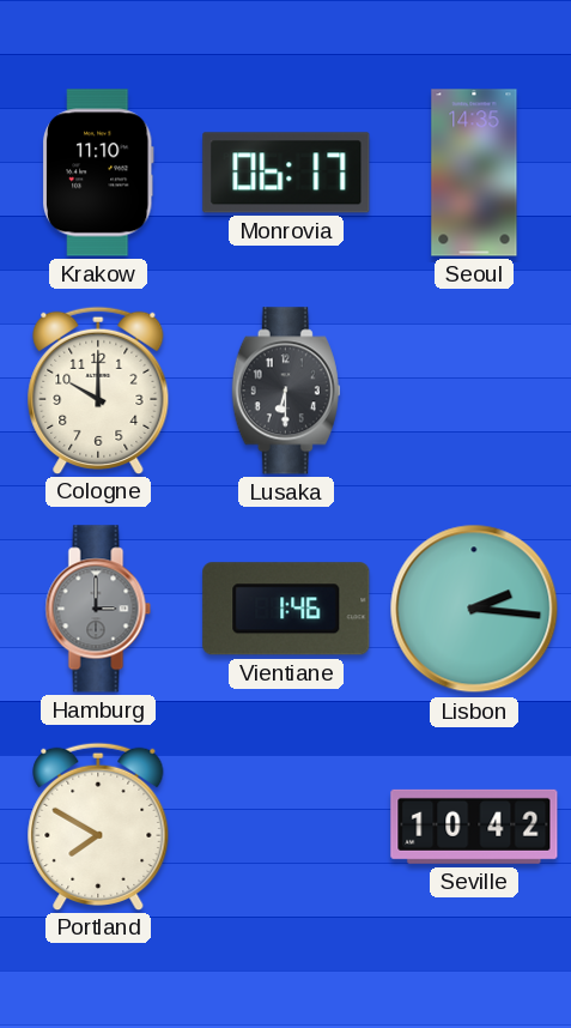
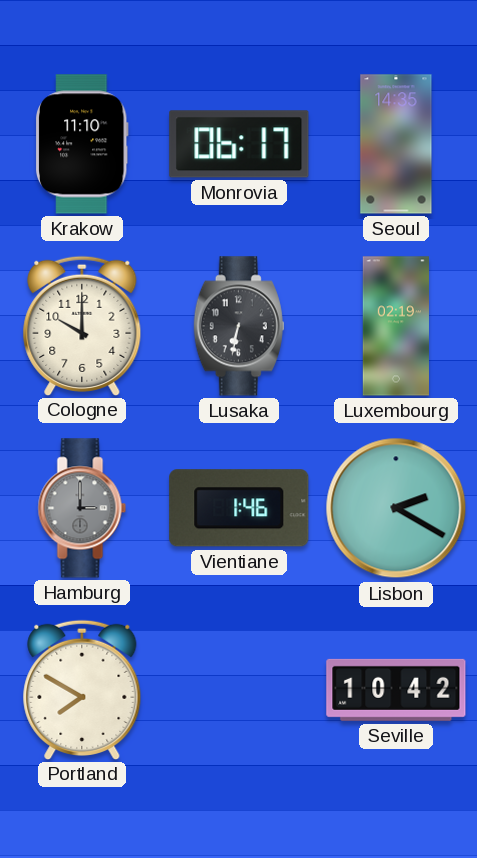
Lusaka: 6:30 -> 6:32 (239, 326)
Luxembourg: none -> 02:19 (395, 326)
Lisbon: 2:16 -> 2:20 (396, 508)
